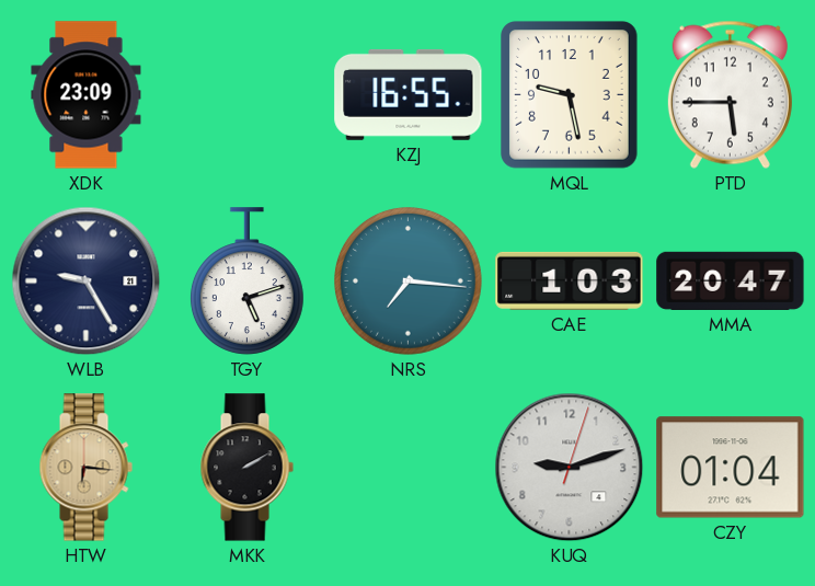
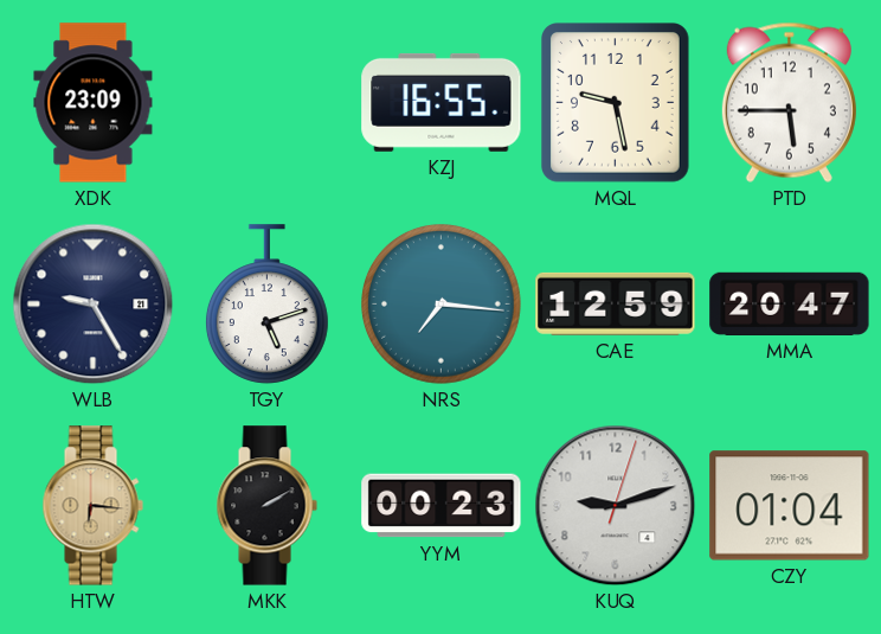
CAE: 1:03 -> 12:59 (616, 303)
YYM: none -> 00:23 (442, 506)
